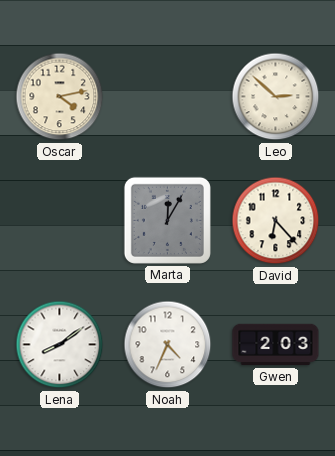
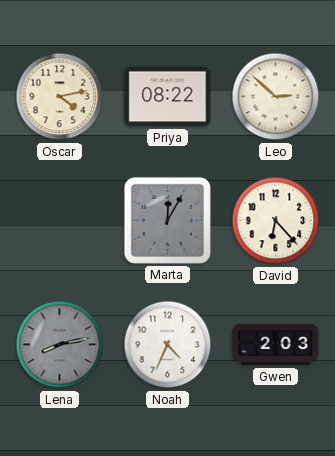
Priya: none -> 08:22 (168, 97)
Lena: 8:09 -> 8:13 (60, 345)
Lena dial: white -> grey (60, 345)
